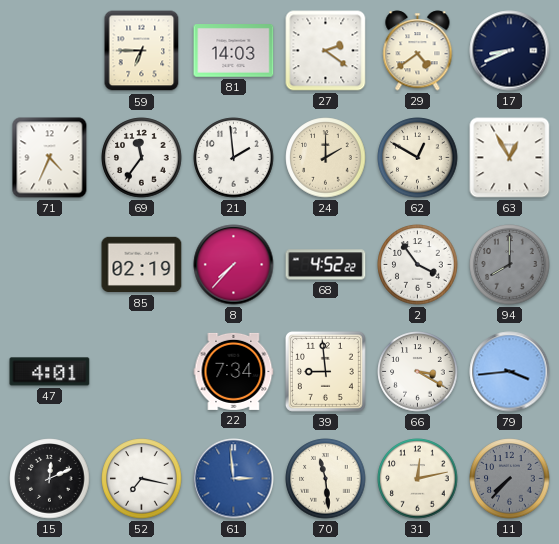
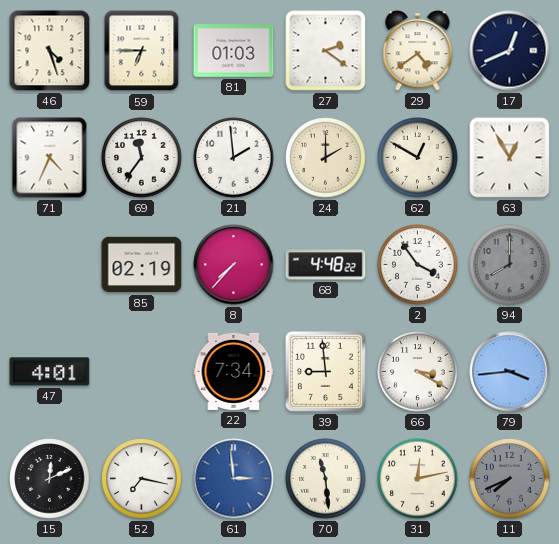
46: none -> 4:27 (50, 51)
81: 14:03 -> 01:03 (234, 51)
17: 8:41 -> 12:41 (510, 51)
68: 4:52 -> 4:48 (326, 265)
11: 7:37 -> 7:41 (510, 479)
